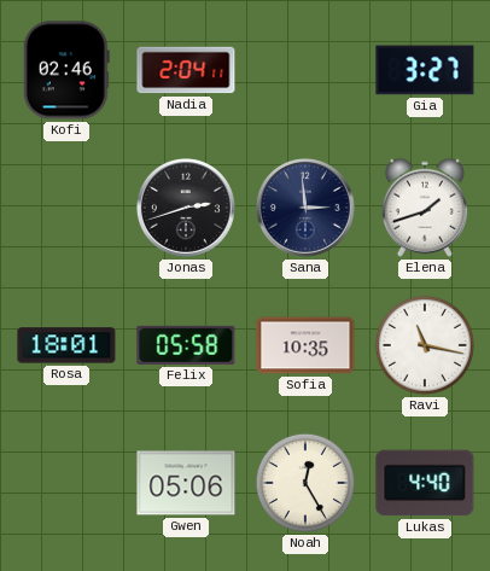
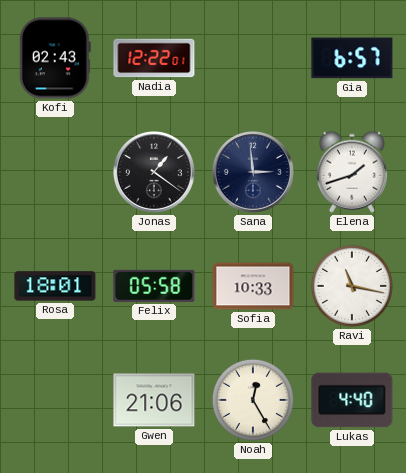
Kofi: 02:46 -> 02:43 (55, 58)
Nadia: 2:04 -> 12:22 (154, 58)
Gia: 3:27 -> 6:57 (352, 58)
Jonas: 2:42 -> 1:21 (154, 172)
Sofia: 10:35 -> 10:33 (253, 286)
Gwen: 05:06 -> 21:06 (154, 400)
